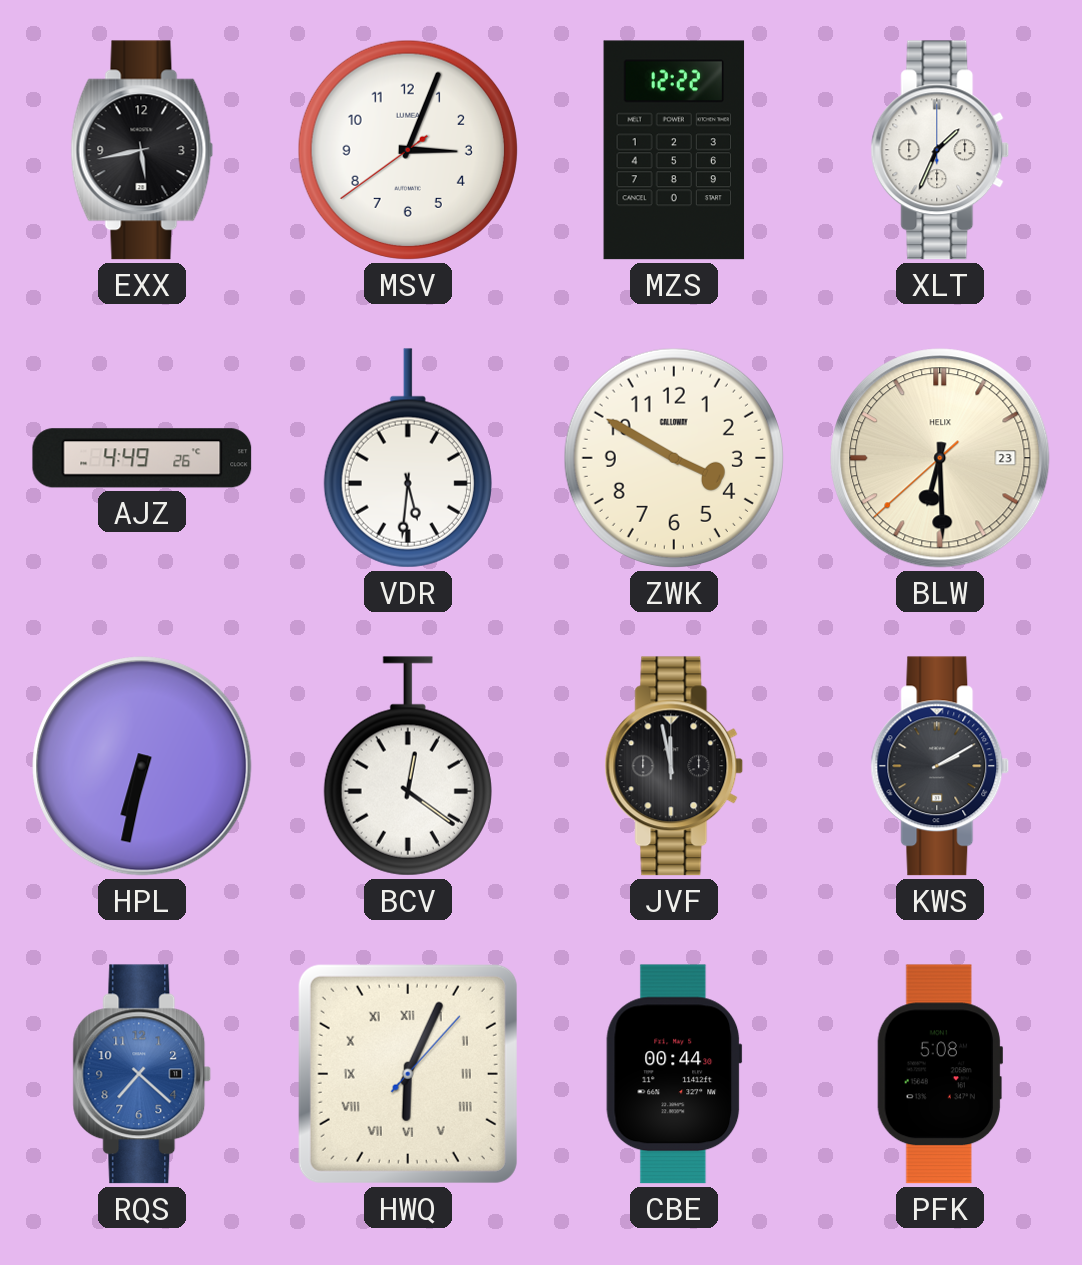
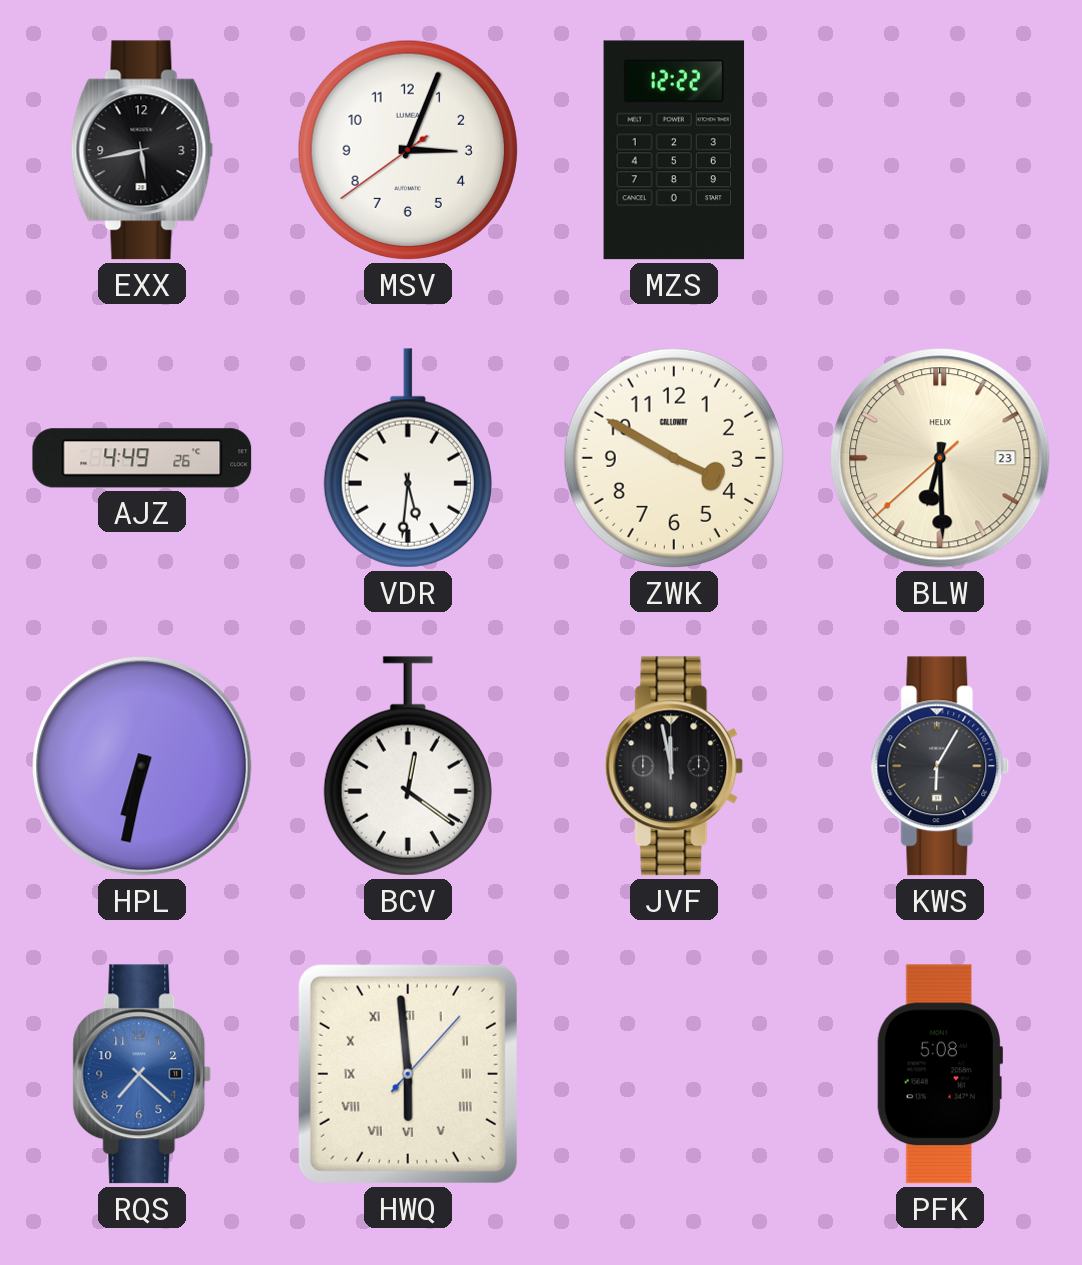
XLT: 1:34 -> none (940, 150)
KWS: 2:10 -> 6:05 (940, 766)
HWQ: 6:04 -> 5:59 (408, 1074)
CBE: 00:44 -> none (674, 1074)
